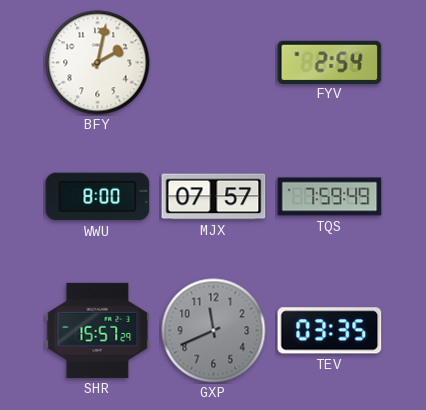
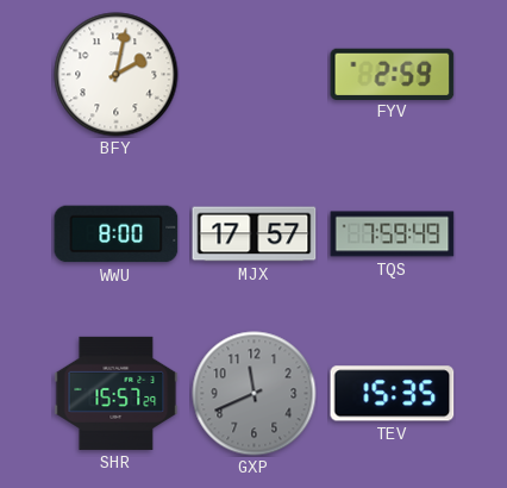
FYV: 2:54 -> 2:59 (393, 74)
MJX: 07:57 -> 17:57 (255, 234)
TEV: 03:35 -> 15:35 (393, 394)
